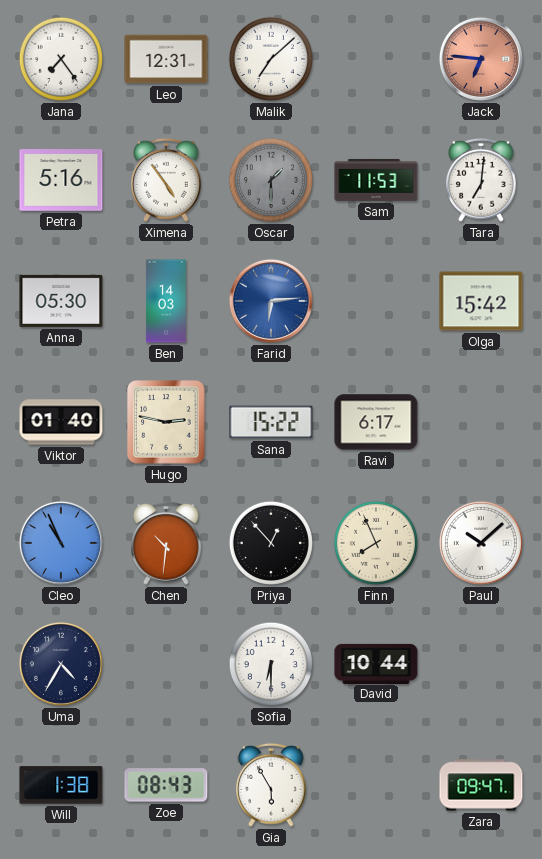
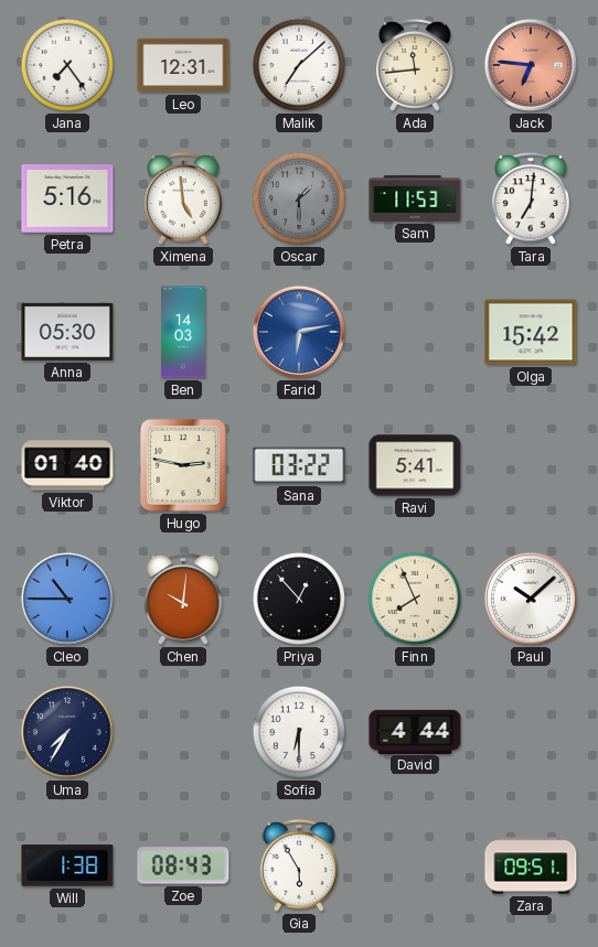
Ada: none -> 11:44 (416, 65)
Ximena: 4:54 -> 4:59 (184, 198)
Farid: 6:14 -> 6:13 (299, 332)
Sana: 15:22 -> 03:22 (299, 465)
Ravi: 6:17 -> 5:41 (415, 465)
Cleo: 10:56 -> 10:45 (67, 599)
Chen: 10:31 -> 10:01 (184, 599)
Uma: 4:35 -> 7:35 (67, 732)
David: 10:44 -> 4:44 (415, 731)
Zara: 09:47 -> 09:51 (531, 865)
